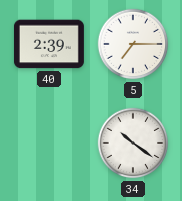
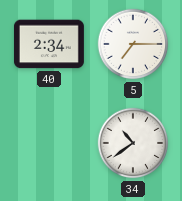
40: 2:39 -> 2:34 (49, 44)
34: 10:21 -> 10:39 (133, 143)
